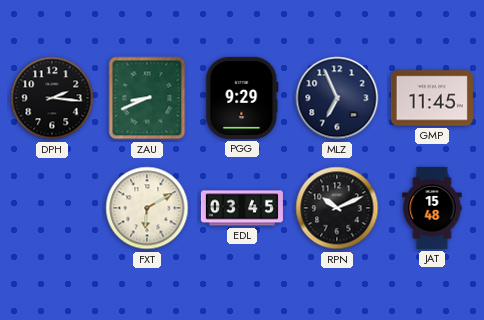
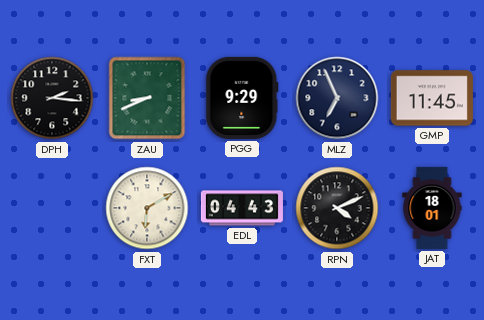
EDL: 03:45 -> 04:43 (242, 208)
RPN: 10:11 -> 4:11 (337, 208)
JAT: 15:48 -> 18:01 (432, 208)
